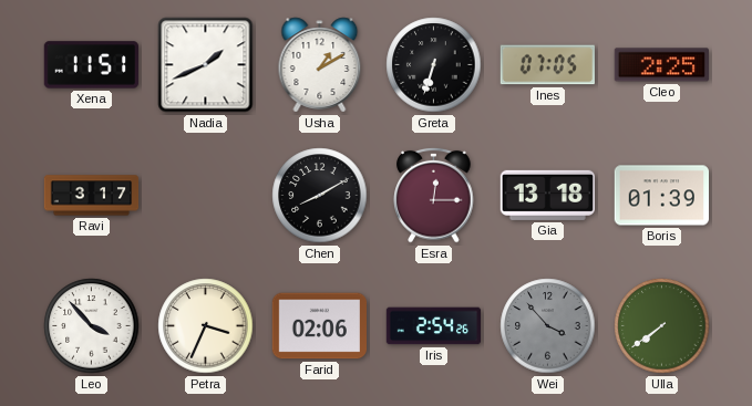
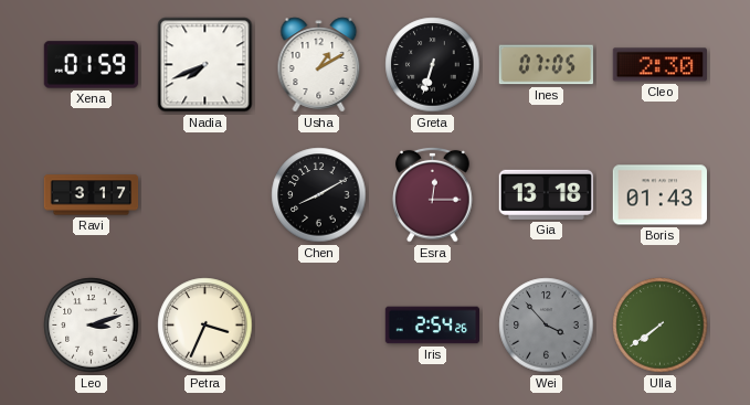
Xena: 11:51 -> 01:59 (92, 65)
Nadia: 1:41 -> 7:41 (205, 65)
Cleo: 2:25 -> 2:30 (659, 65)
Boris: 01:39 -> 01:43 (661, 195)
Leo: 3:53 -> 3:12 (92, 326)
Farid: 02:06 -> none (320, 326)
